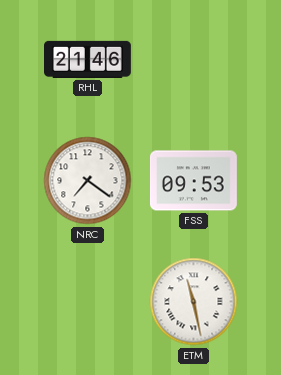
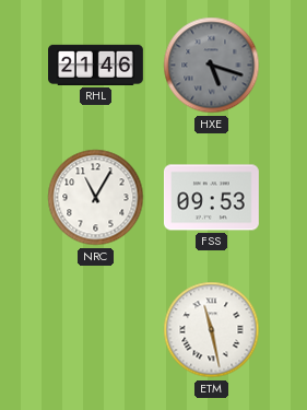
HXE: none -> 5:18 (212, 66)
NRC: 7:21 -> 11:05 (96, 198)
